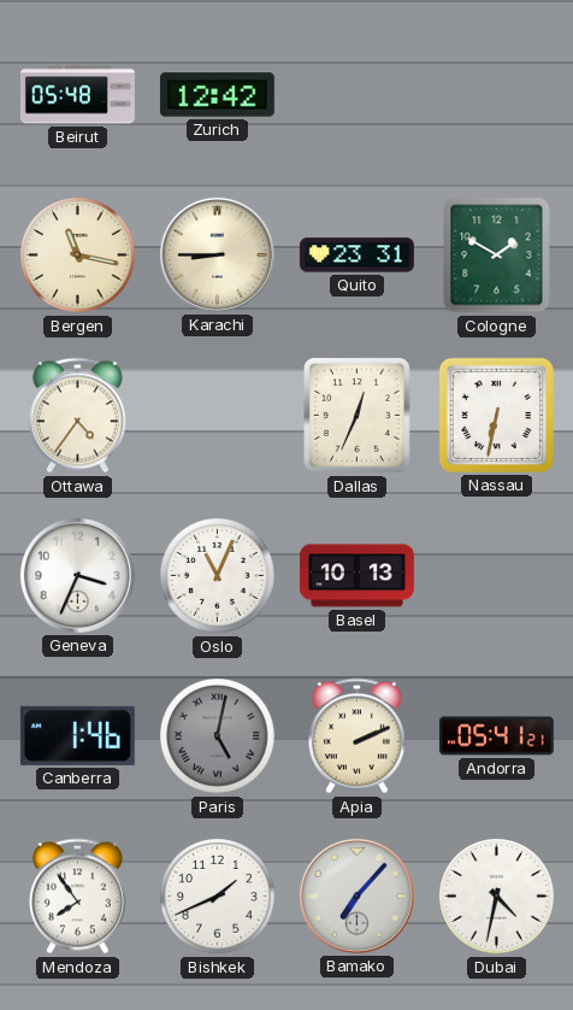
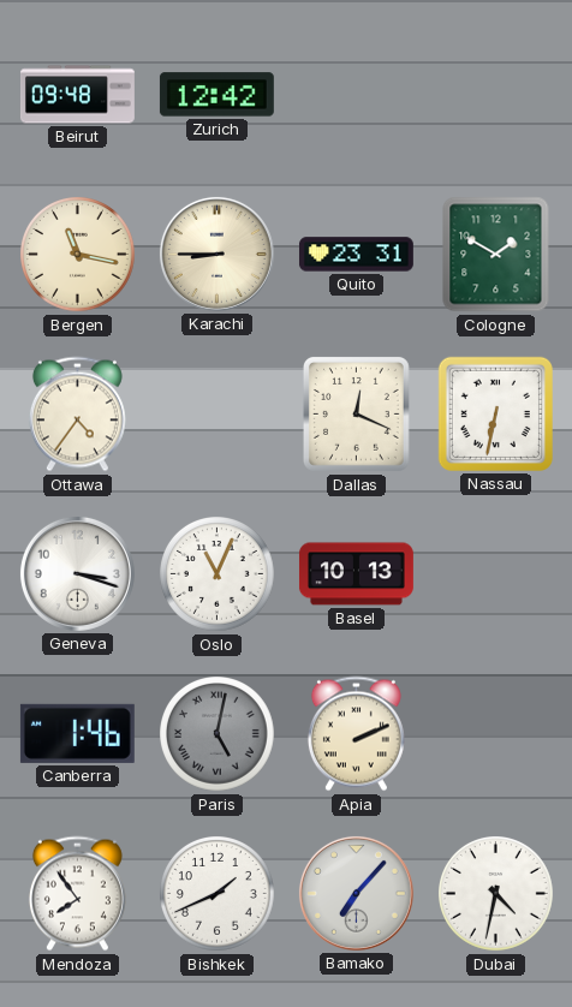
Beirut: 05:48 -> 09:48 (77, 95)
Dallas: 12:34 -> 12:19 (356, 413)
Geneva: 3:34 -> 3:18 (77, 573)
Andorra: 05:41 -> none (496, 736)
